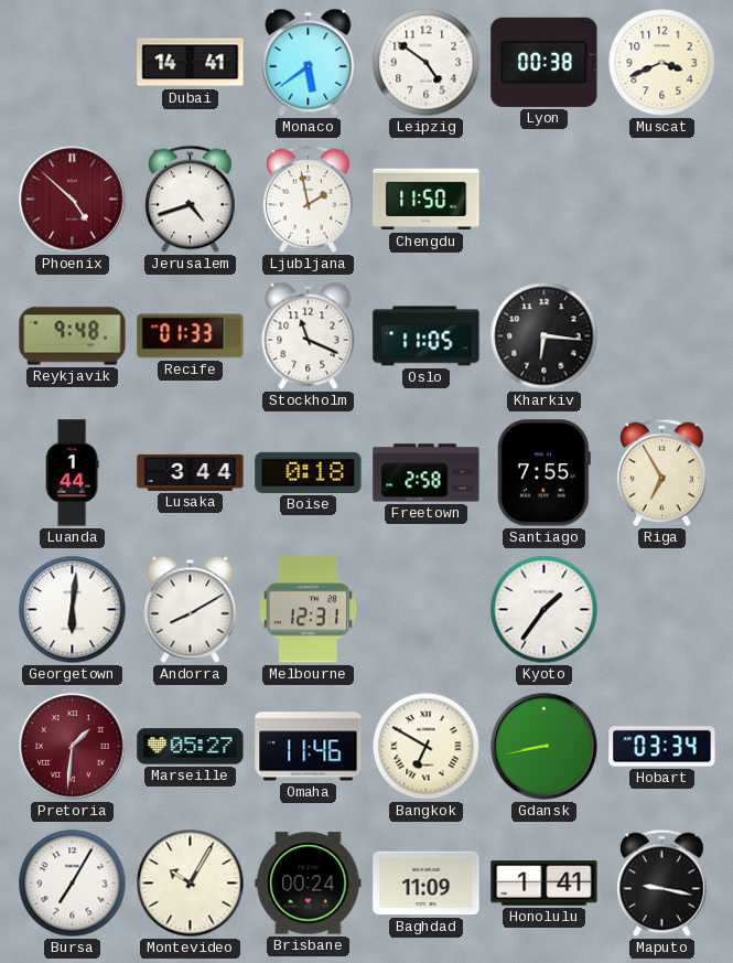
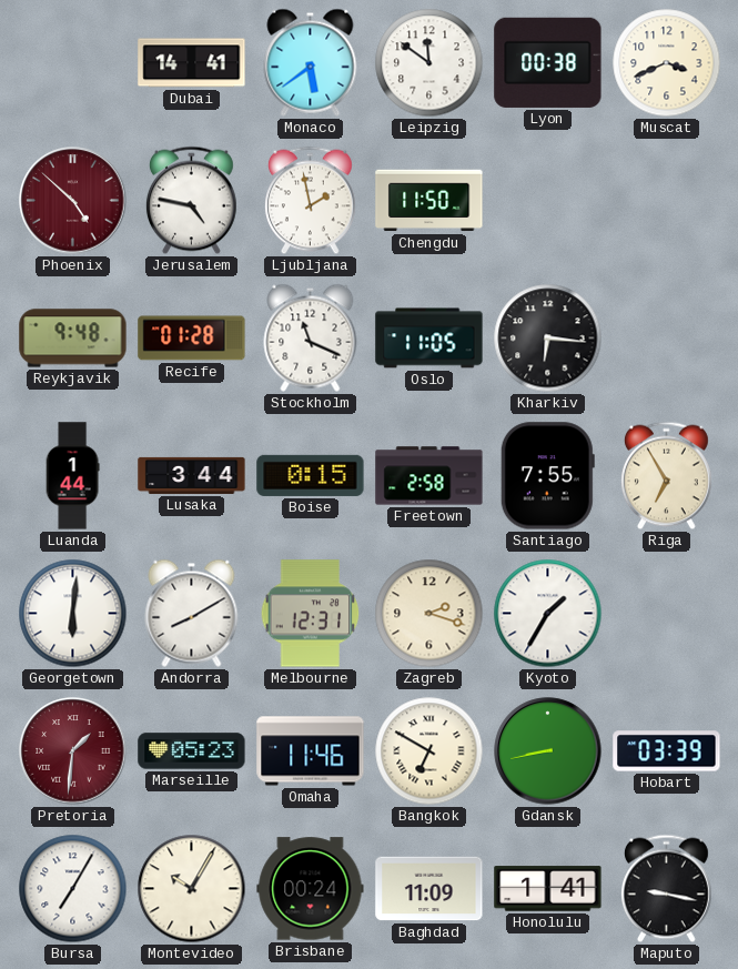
Leipzig: 4:51 -> 11:51 (429, 63)
Jerusalem: 4:42 -> 4:47 (191, 201)
Recife: 01:33 -> 01:28 (192, 339)
Boise: 0:18 -> 0:15 (311, 475)
Zagreb: none -> 2:18 (429, 614)
Kyoto: 1:36 -> 1:35 (548, 614)
Marseille: 05:27 -> 05:23 (192, 751)
Hobart: 03:34 -> 03:39 (667, 751)
